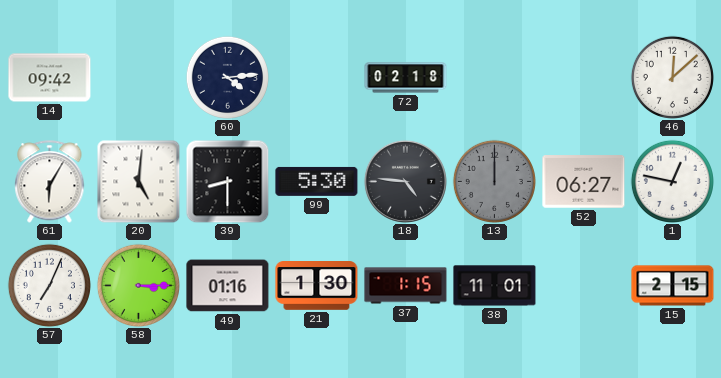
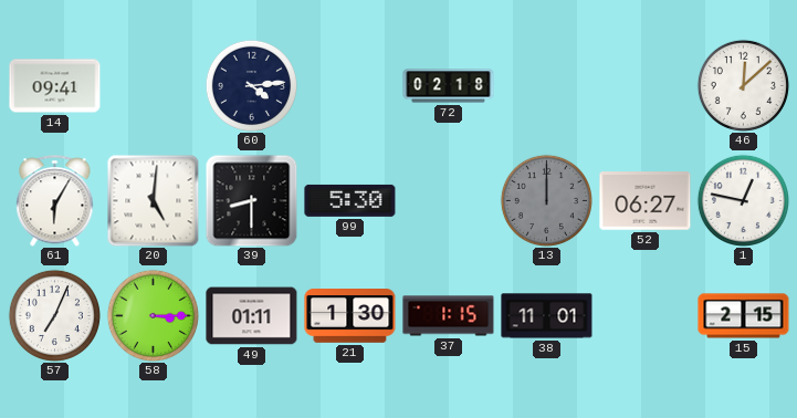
14: 09:42 -> 09:41 (55, 86)
18: 4:46 -> none (405, 181)
49: 01:16 -> 01:11 (252, 316)
